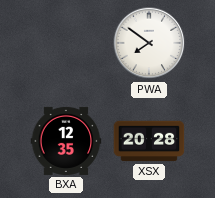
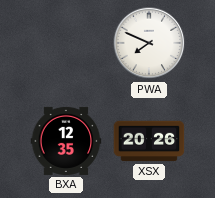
PWA: 7:51 -> 7:49 (149, 43)
XSX: 20:28 -> 20:26 (149, 141)
